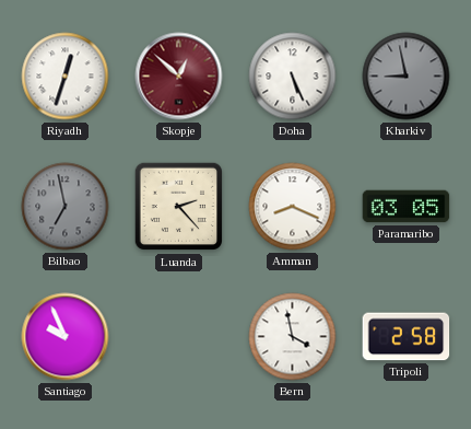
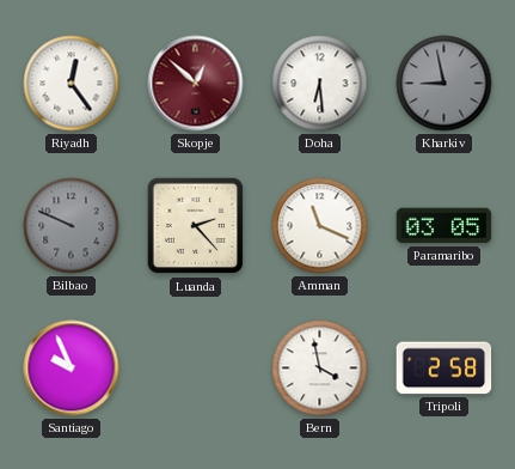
Riyadh: 12:33 -> 12:24 (72, 84)
Doha: 5:26 -> 6:29 (320, 84)
Bilbao: 6:58 -> 9:49 (72, 226)
Amman: 8:19 -> 11:19 (320, 226)
